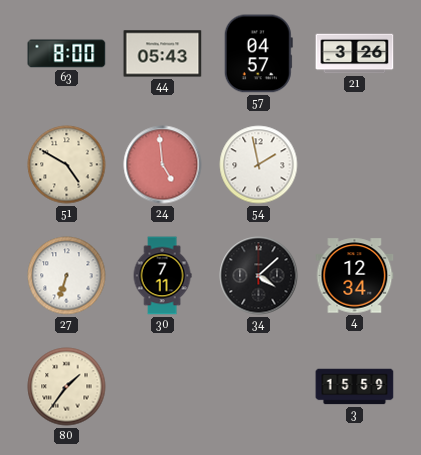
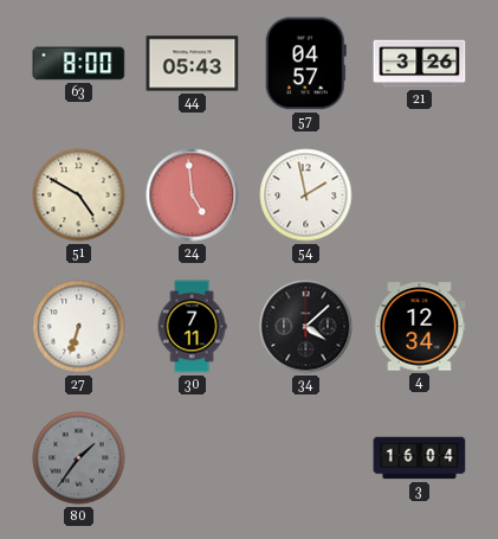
80 dial: cream -> grey (79, 458)
3: 15:59 -> 16:04 (420, 458)
